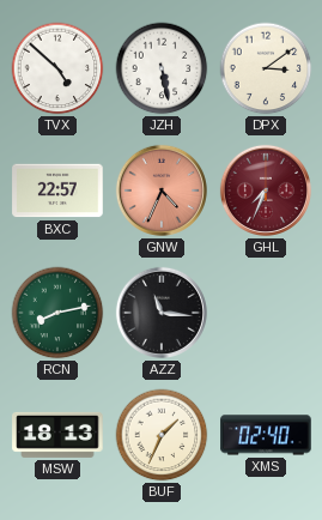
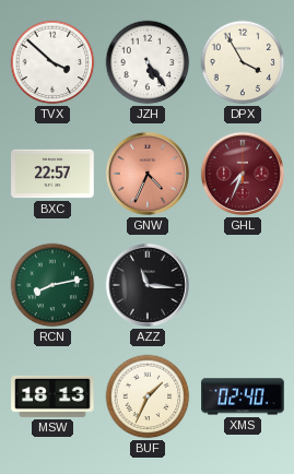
TVX: 4:52 -> 3:52 (52, 62)
JZH: 5:28 -> 5:24 (148, 62)
DPX: 3:09 -> 3:55 (243, 62)
